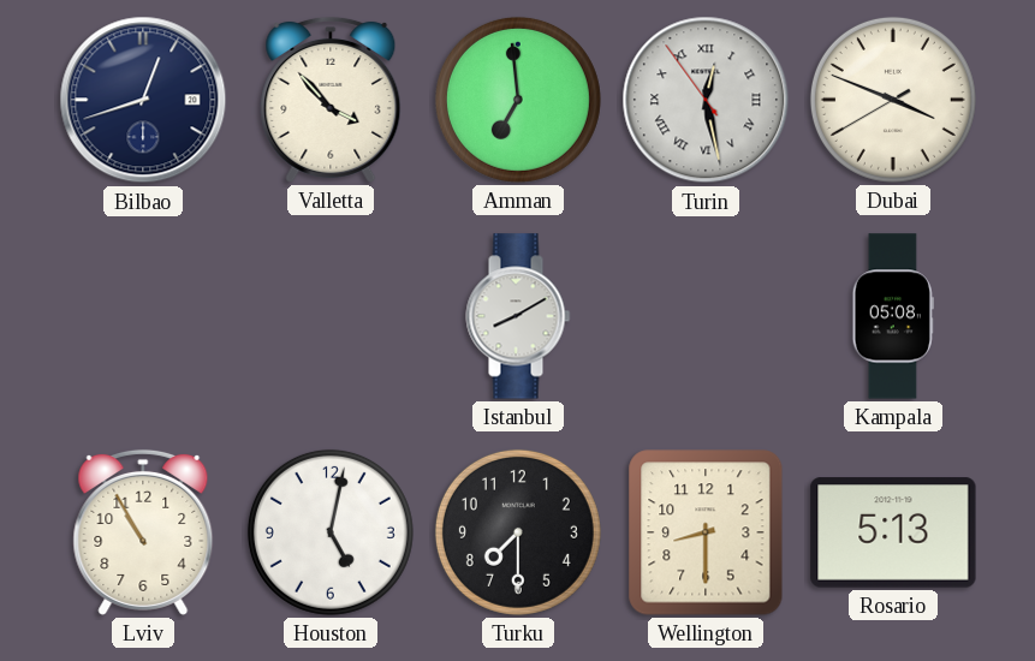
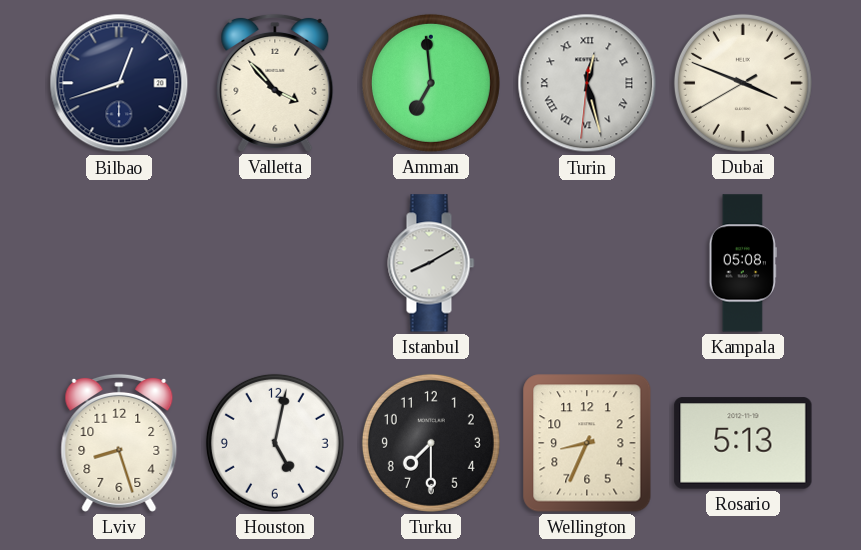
Turin: 12:27:54 -> 12:27:31 (587, 83)
Lviv: 10:55 -> 8:27 (119, 443)
Wellington: 8:30 -> 8:34 (587, 443)
